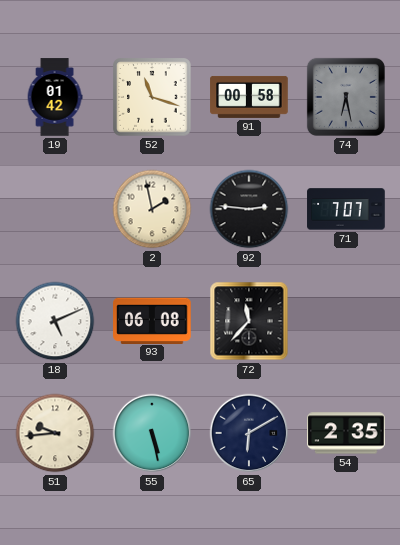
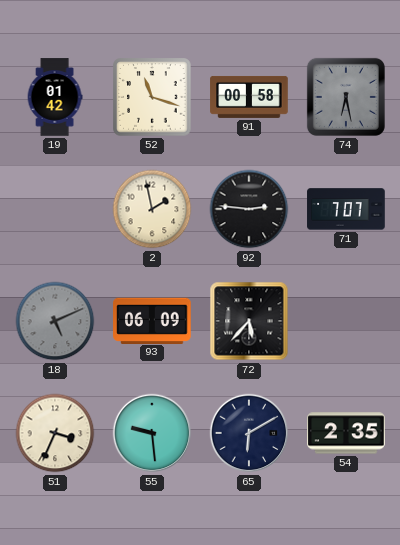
18 dial: white -> grey (55, 321)
93: 06:08 -> 06:09 (152, 320)
72: 11:37 -> 5:37 (249, 321)
51: 9:44 -> 3:34 (55, 433)
55: 5:28 -> 9:29 (152, 433)
